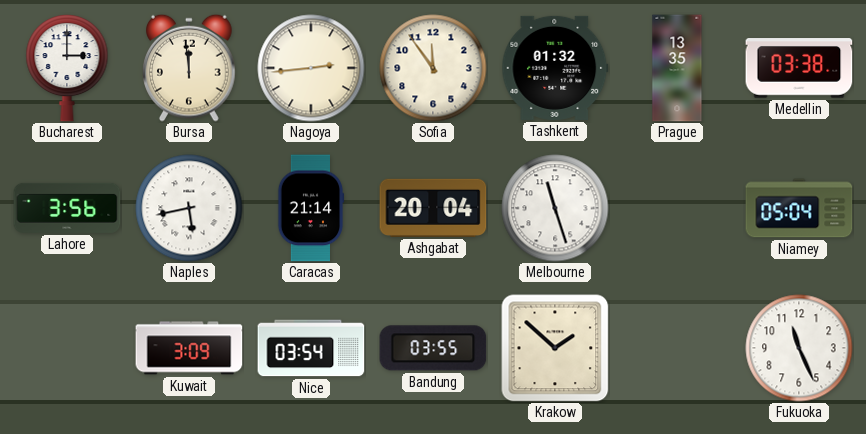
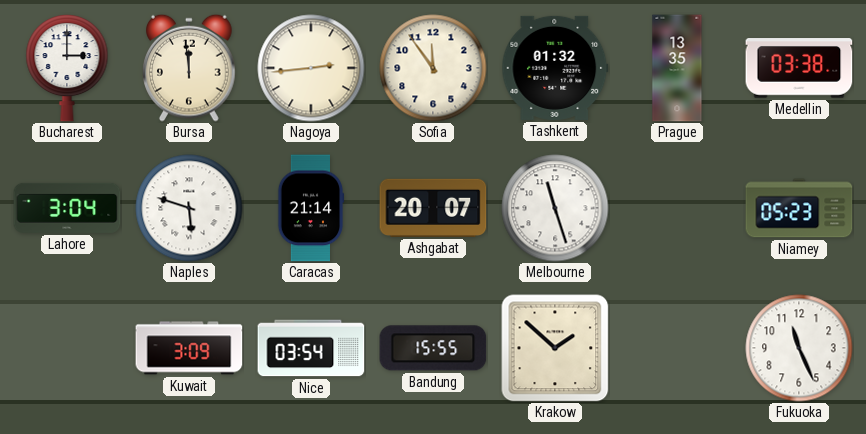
Lahore: 3:56 -> 3:04 (67, 208)
Naples: 5:43 -> 5:48 (189, 208)
Ashgabat: 20:04 -> 20:07 (433, 208)
Niamey: 05:04 -> 05:23 (799, 208)
Bandung: 03:55 -> 15:55 (433, 348)
